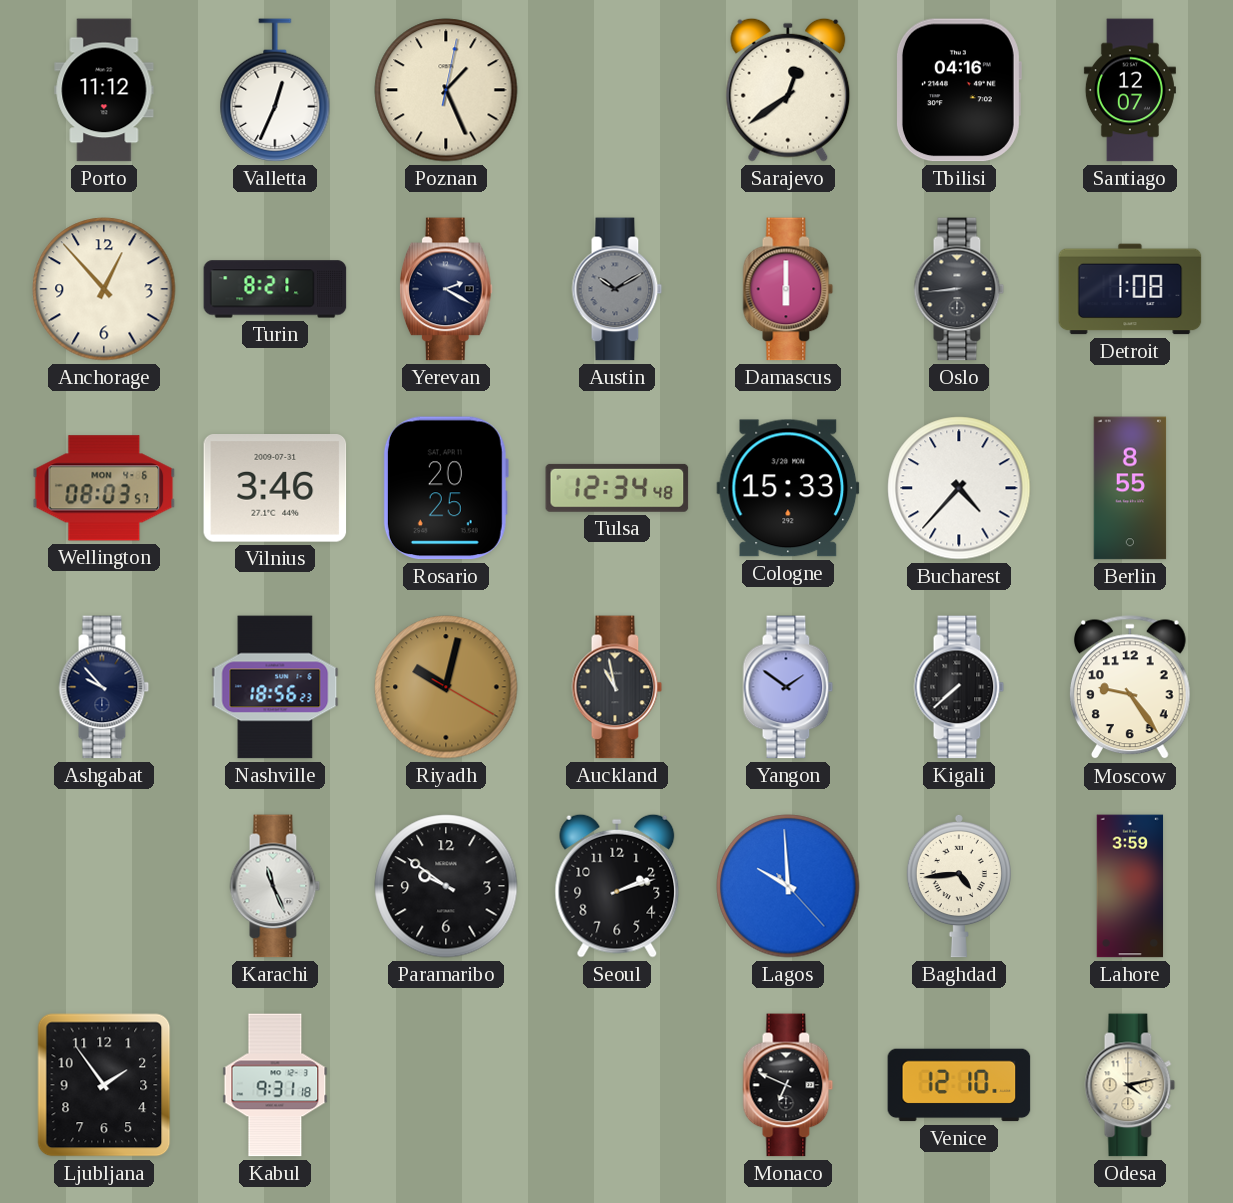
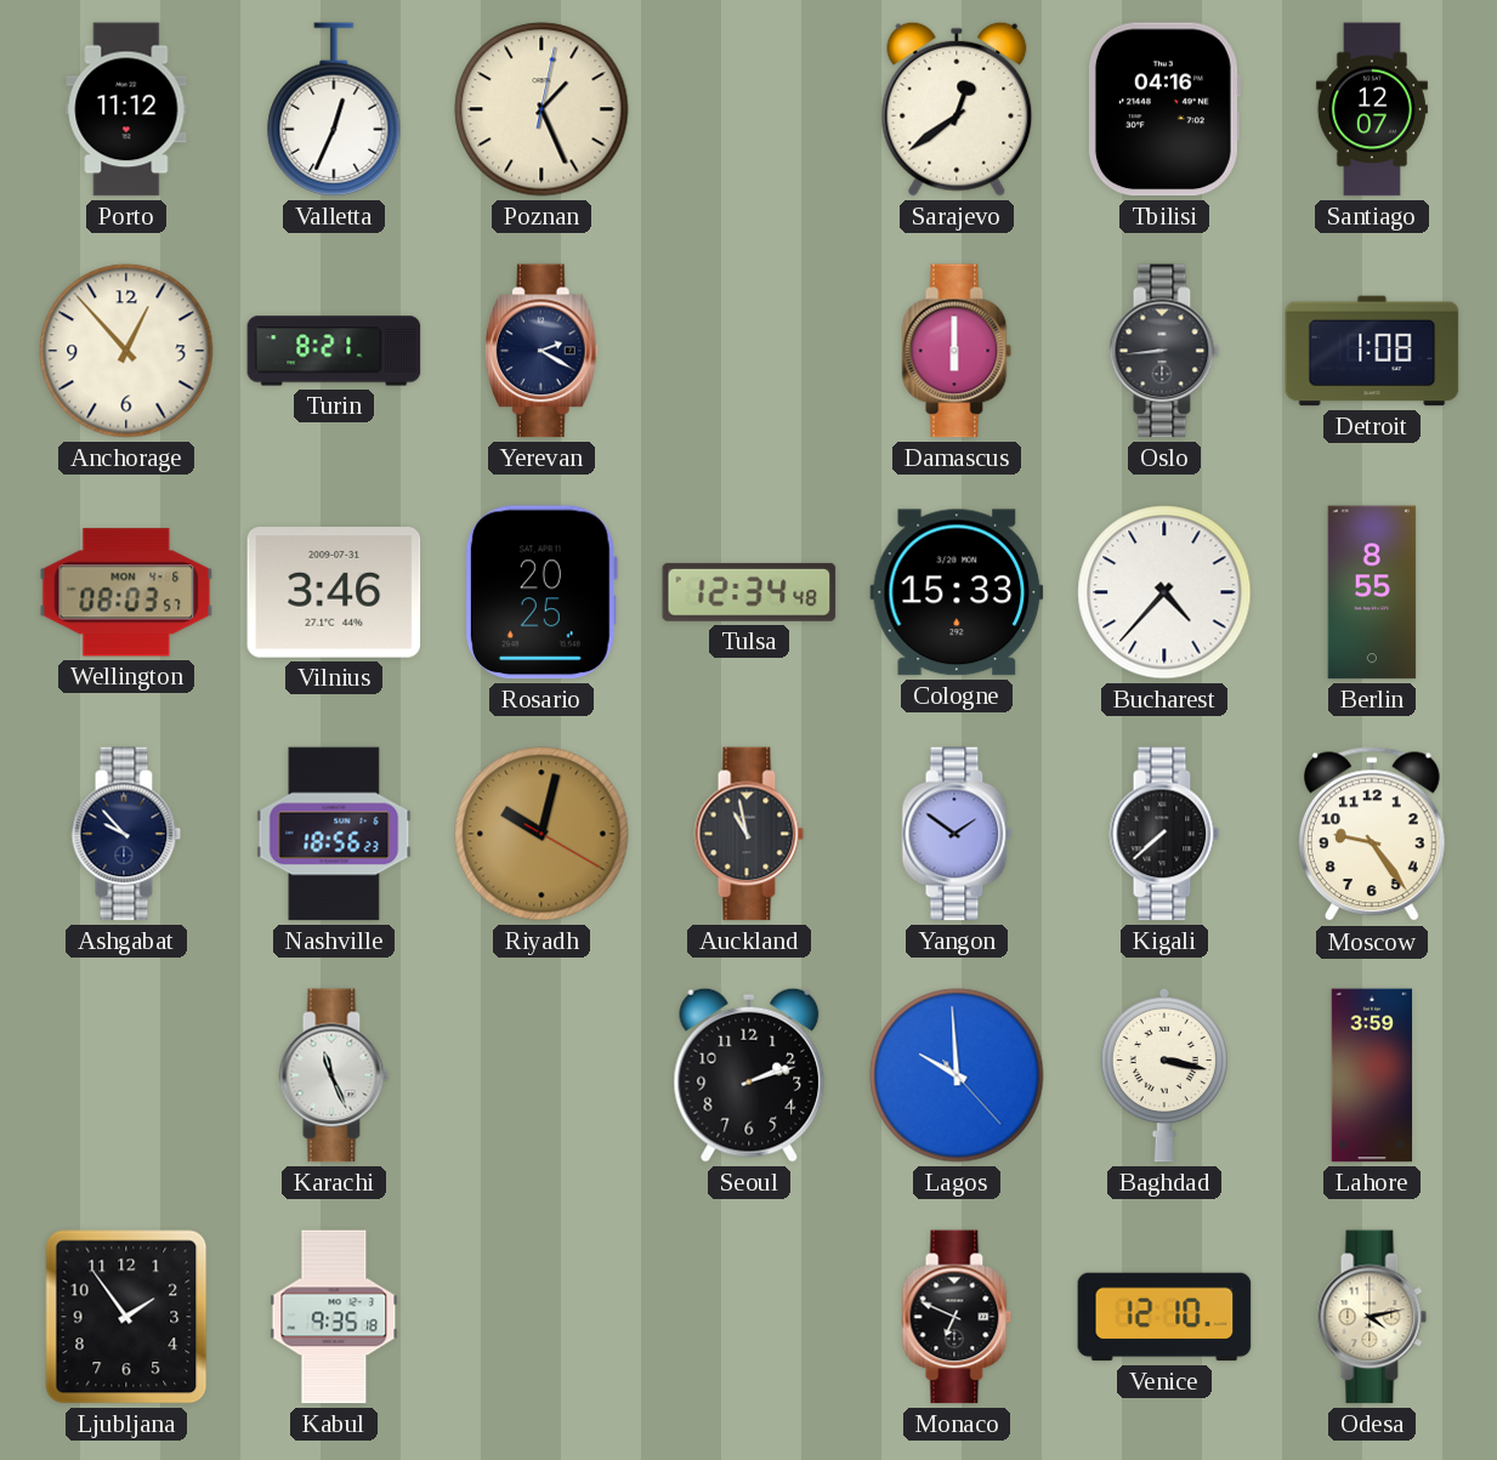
Austin: 10:10 -> none (617, 289)
Paramaribo: 9:51 -> none (446, 886)
Baghdad: 4:44 -> 3:17 (1164, 1075)
Kabul: 9:31 -> 9:35 (334, 1317)
